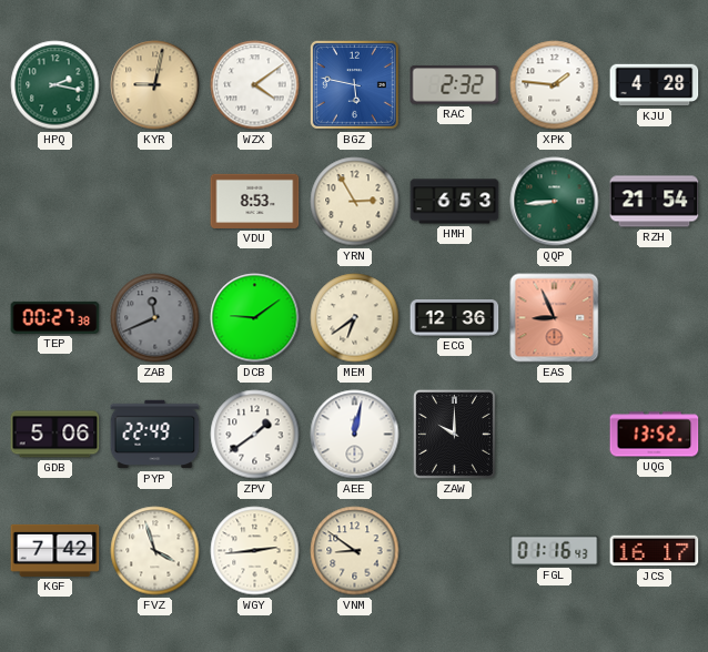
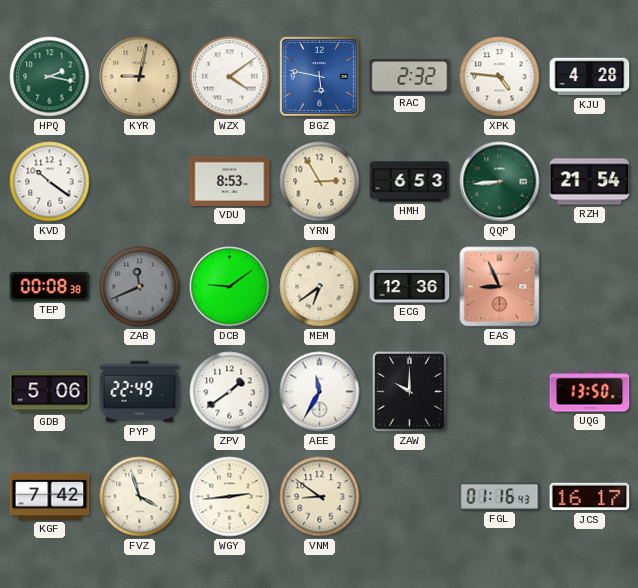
XPK: 1:46 -> 4:46 (500, 77)
KVD: none -> 10:21 (50, 182)
TEP: 00:27 -> 00:08 (50, 286)
AEE: 12:02 -> 11:35 (320, 392)
UQG: 13:52 -> 13:50 (590, 392)
